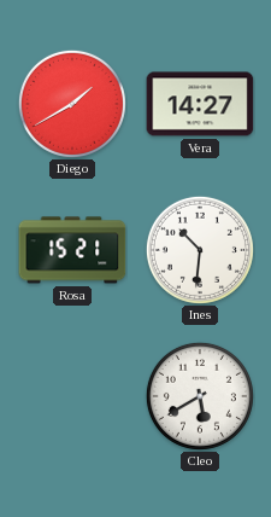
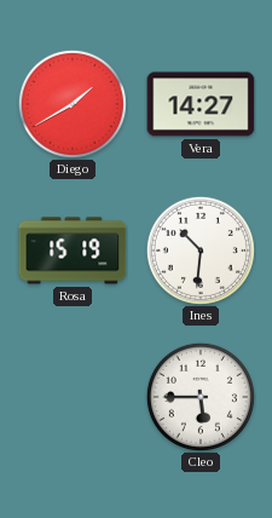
Rosa: 15:21 -> 15:19 (73, 251)
Cleo: 5:40 -> 5:45 (201, 397)
